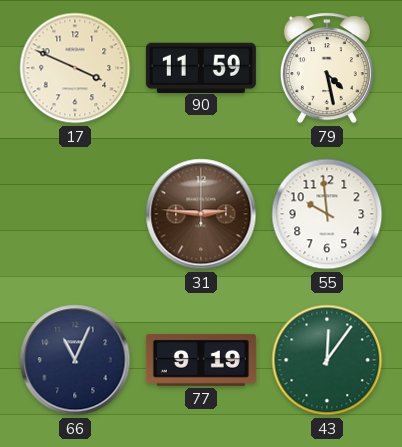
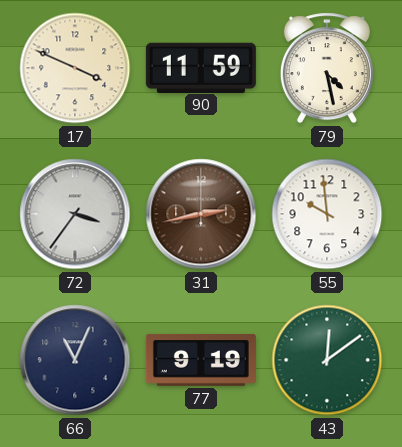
72: none -> 3:36 (75, 214)
31: 2:46 -> 2:43 (201, 214)
43: 12:06 -> 12:09 (327, 360)
